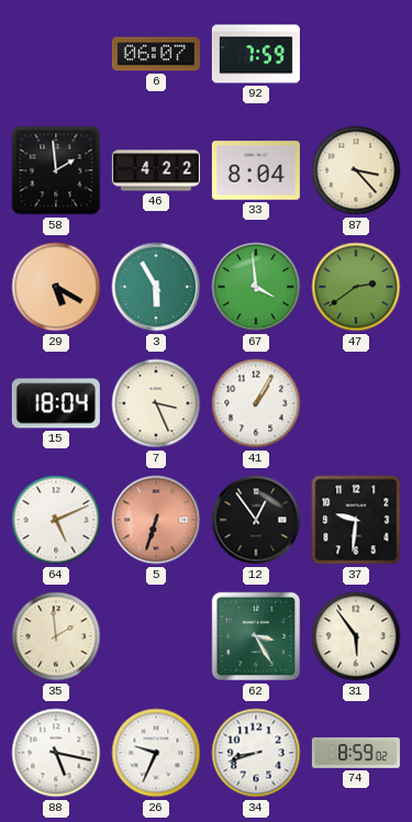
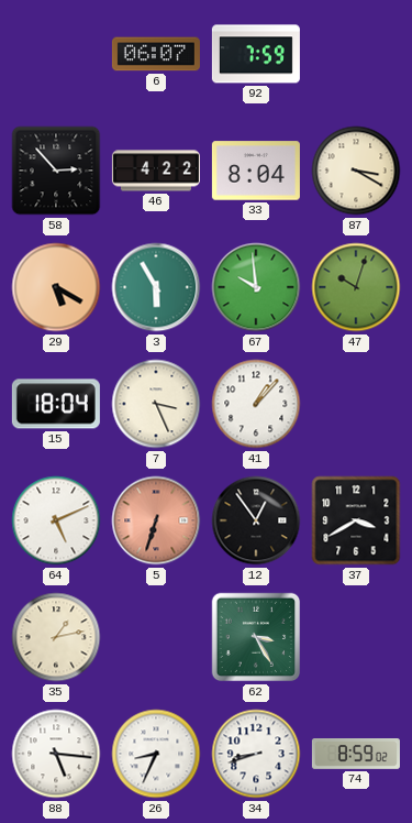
58: 1:59 -> 2:53 (56, 171)
87: 3:23 -> 3:20 (356, 171)
67: 3:59 -> 9:59 (256, 287)
47: 2:39 -> 10:03 (356, 287)
41: 1:05 -> 1:07 (256, 404)
37: 9:31 -> 3:40 (356, 520)
35: 1:59 -> 1:13 (56, 637)
31: 5:54 -> none (356, 636)
88: 5:17 -> 5:16 (56, 754)
26: 9:34 -> 8:34 (156, 754)
